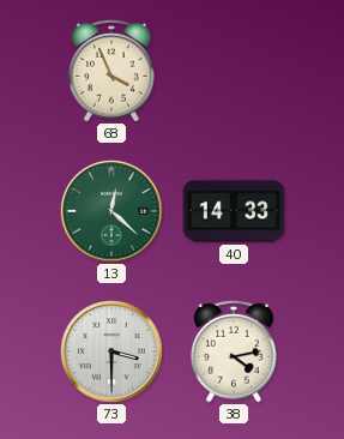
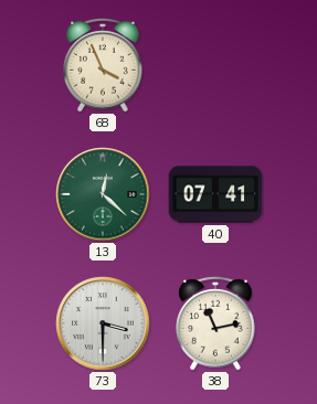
40: 14:33 -> 07:41 (215, 194)
38: 4:13 -> 11:13 (215, 323)
